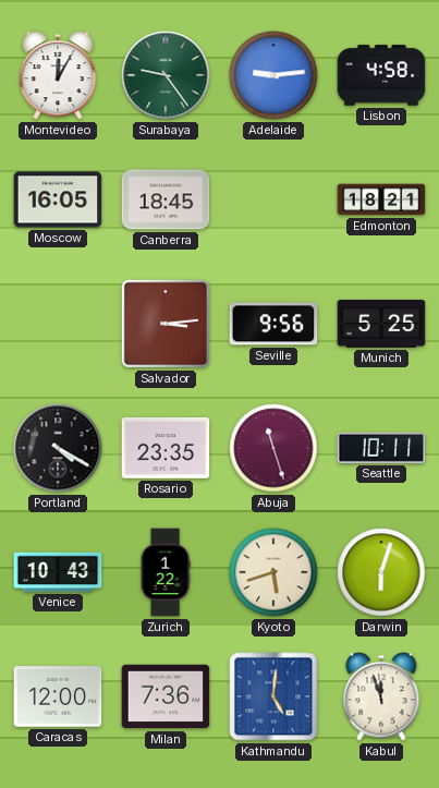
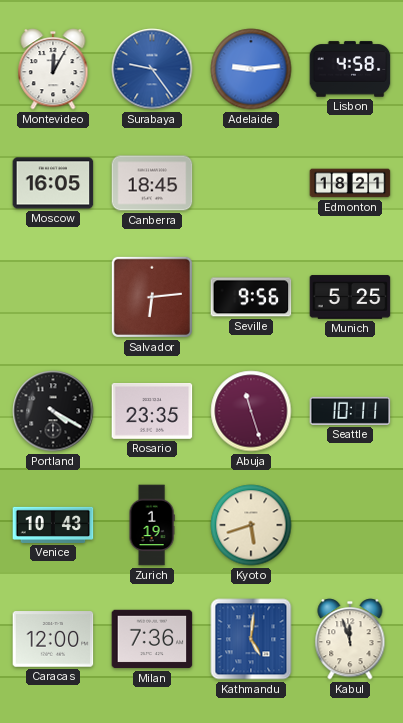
Surabaya dial: green -> blue (152, 69)
Salvador: 3:14 -> 6:14 (152, 297)
Zurich: 1:22 -> 1:19 (152, 525)
Darwin: 6:03 -> none (381, 572)
